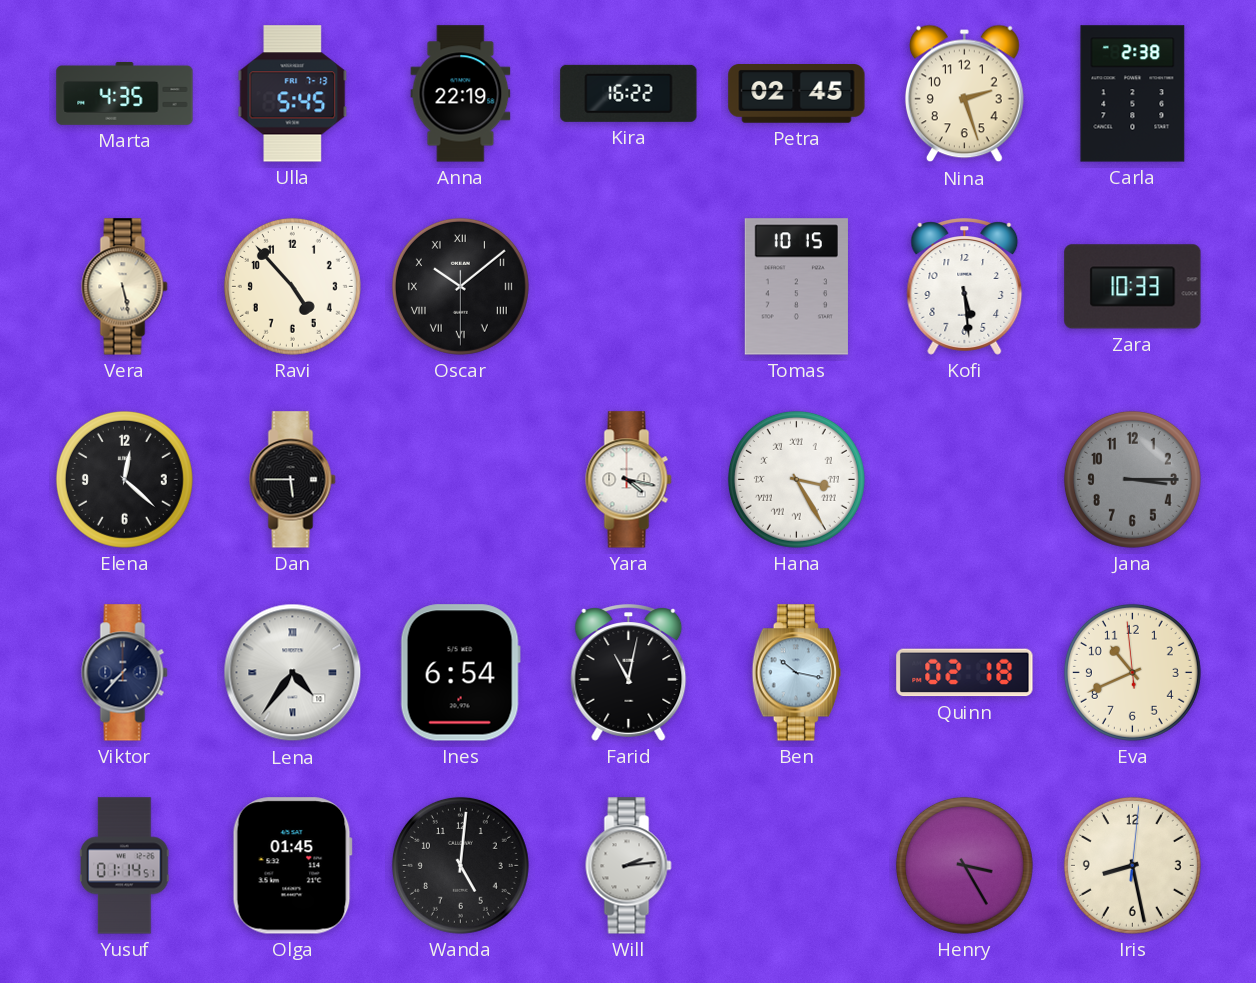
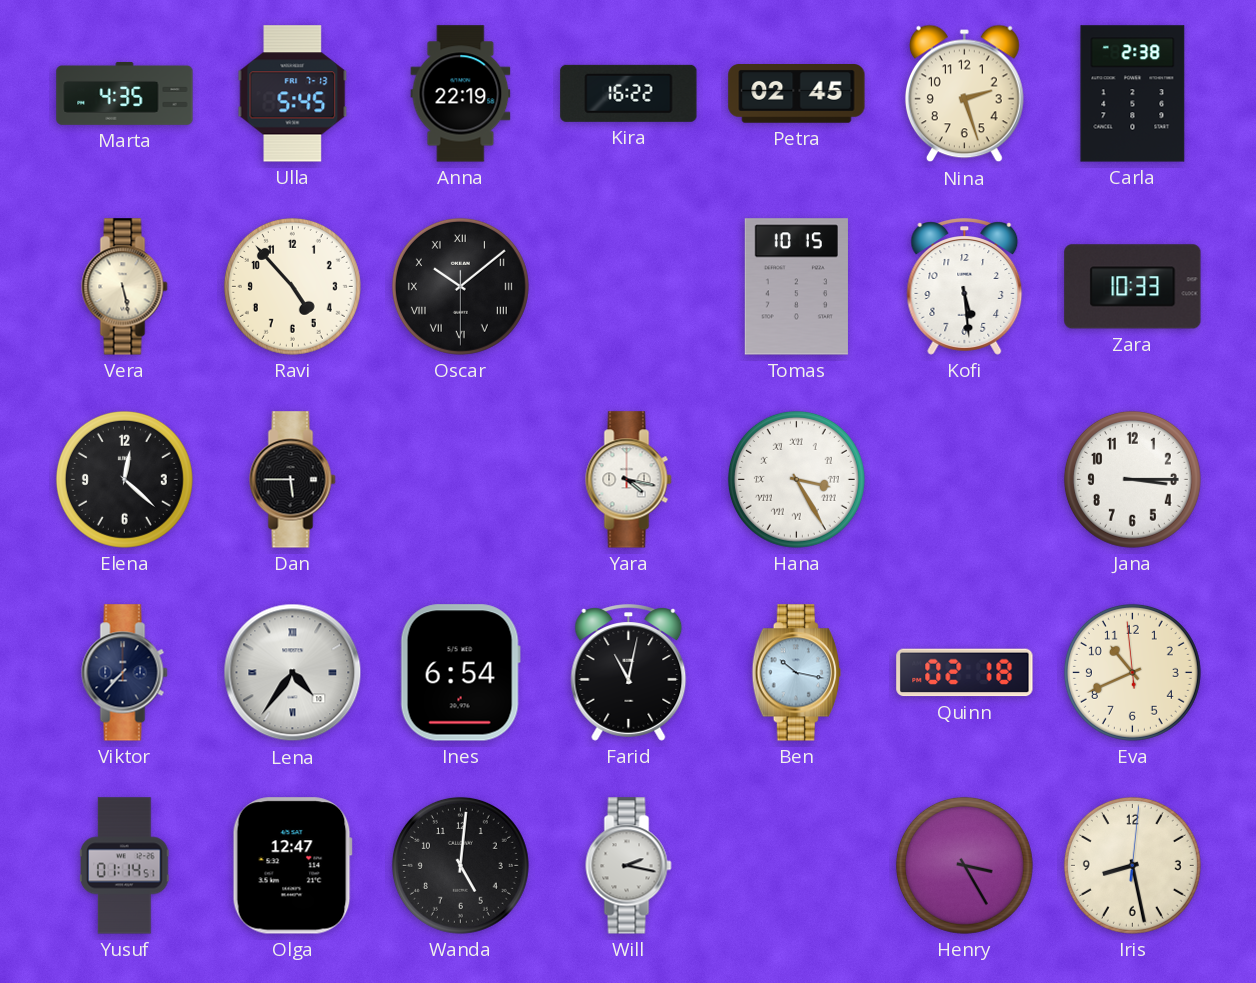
Jana dial: grey -> white (1132, 479)
Olga: 01:45 -> 12:47 (292, 866)
Will: 2:14 -> 2:17 (629, 866)
